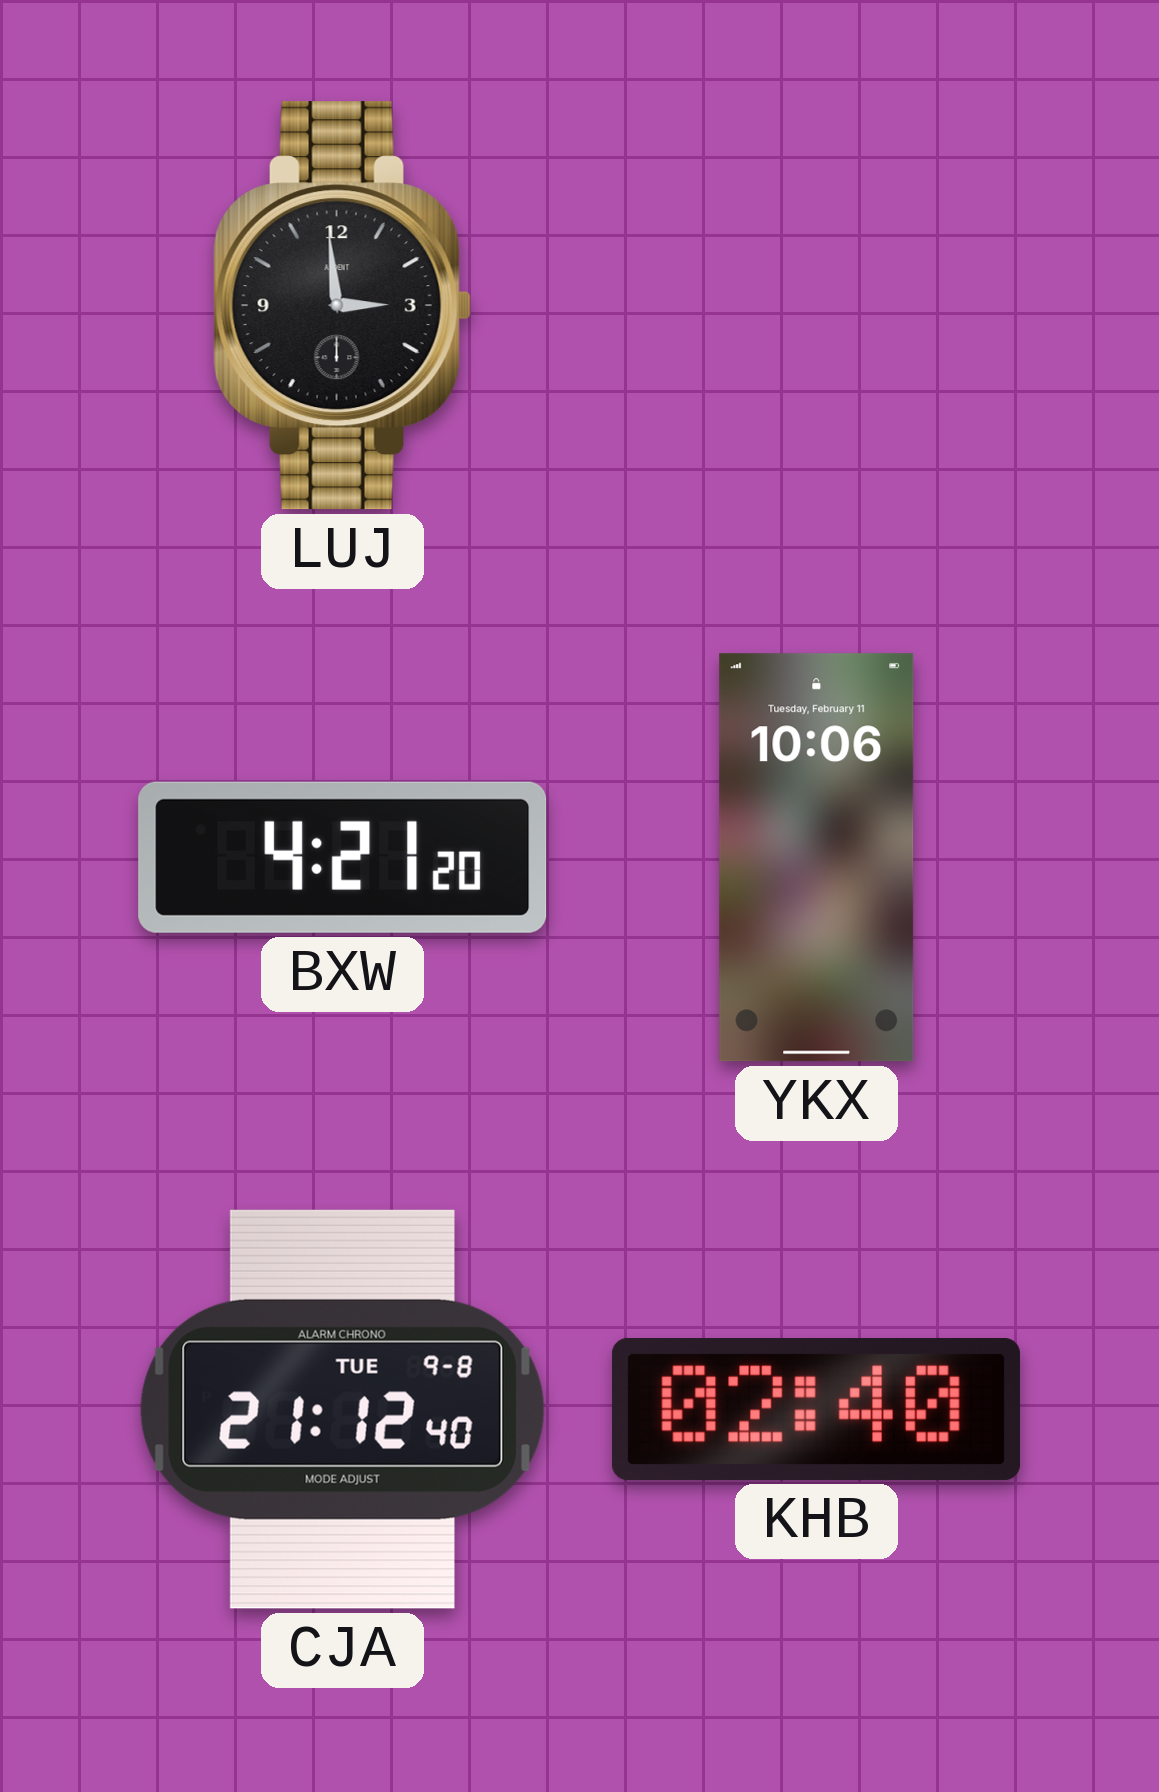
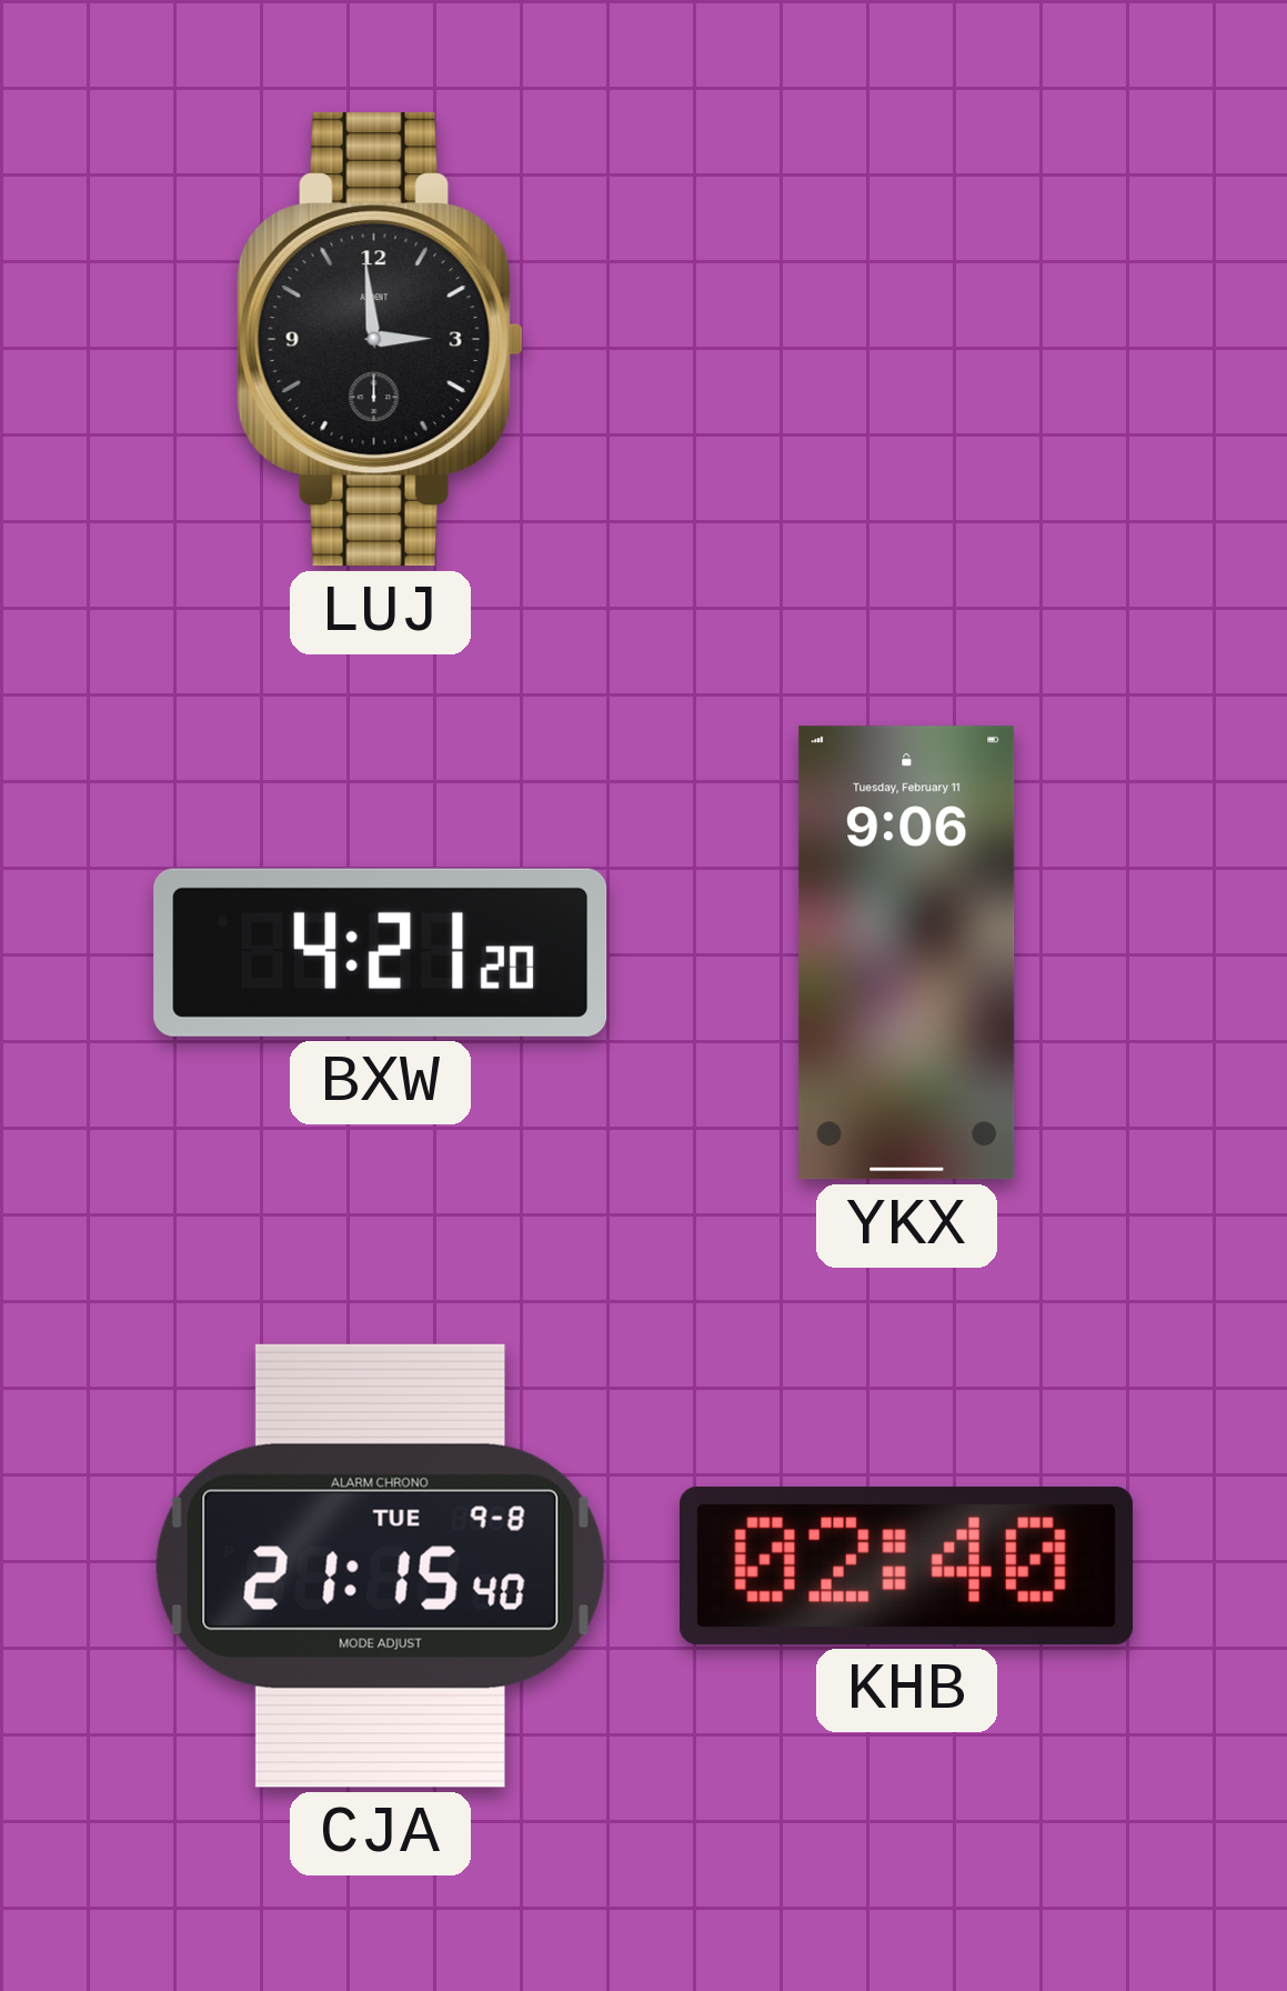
YKX: 10:06 -> 9:06 (907, 953)
CJA: 21:12 -> 21:15 (380, 1565)
